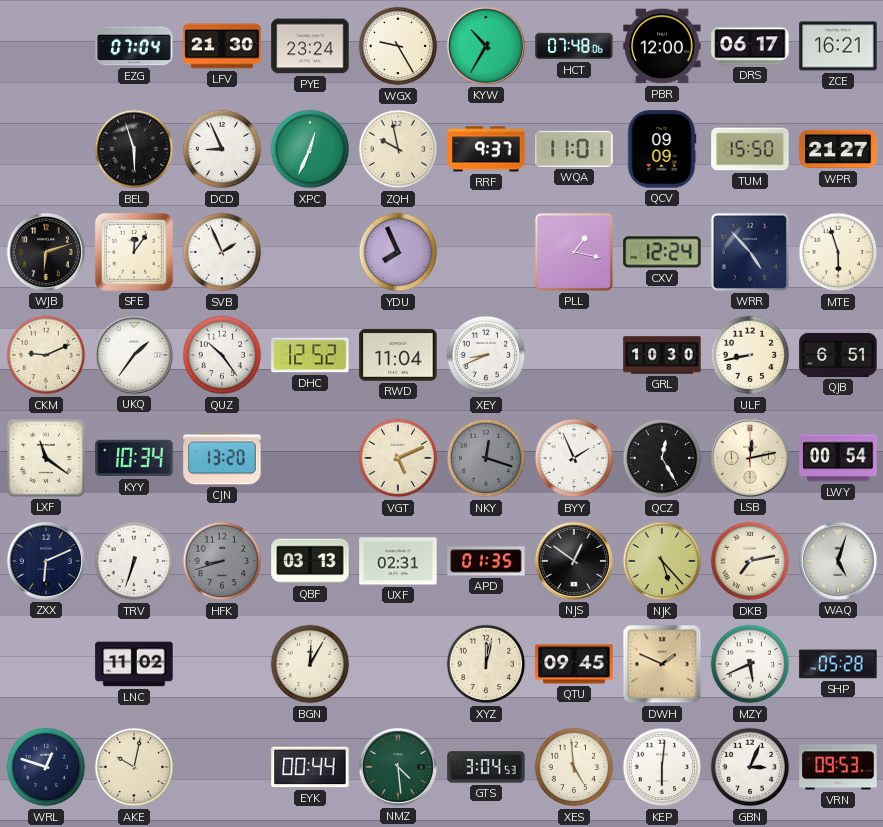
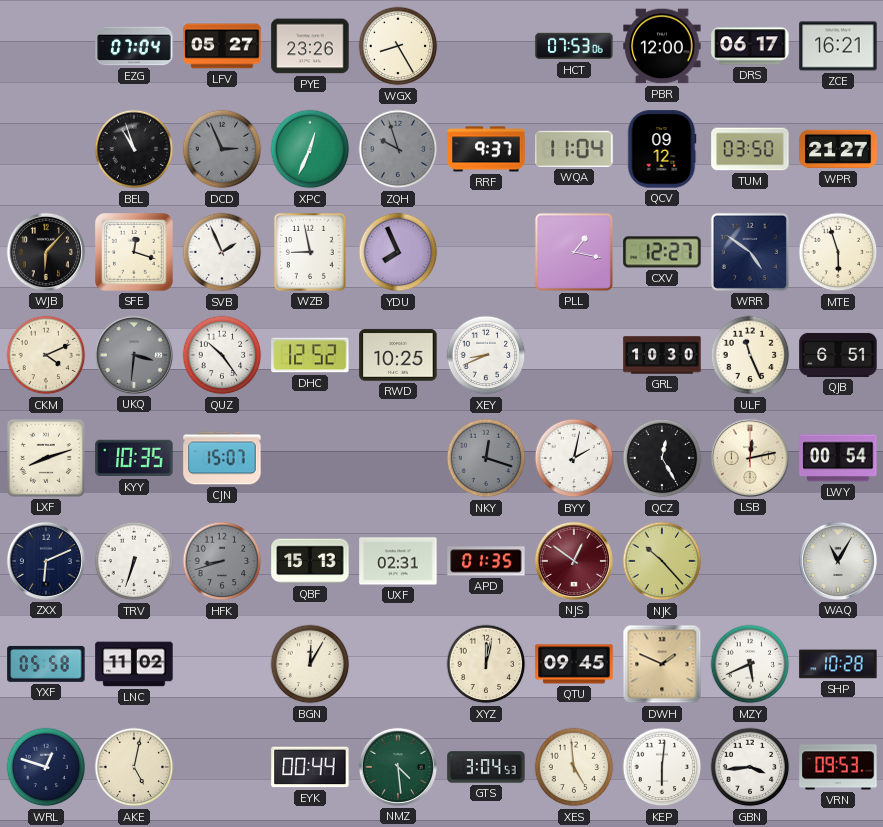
LFV: 21:30 -> 05:27 (222, 46)
PYE: 23:24 -> 23:26 (310, 46)
WGX: 9:25 -> 8:25 (398, 46)
KYW: 10:35 -> none (486, 46)
HCT: 07:48 -> 07:53 (574, 46)
BEL: 5:57 -> 10:57 (134, 149)
DCD: 8:56 -> 2:56 (222, 149)
DCD dial: white -> grey (222, 149)
ZQH: 9:58 -> 9:57 (398, 149)
ZQH dial: cream -> grey (398, 149)
WQA: 11:01 -> 11:04 (574, 149)
QCV: 09:09 -> 09:12 (662, 149)
TUM: 15:50 -> 03:50 (750, 149)
WJB: 6:12 -> 6:07 (46, 252)
SFE: 12:06 -> 12:18 (135, 253)
WZB: none -> 8:58 (310, 252)
CXV: 12:24 -> 12:27 (662, 252)
WRR: 4:53 -> 4:51 (750, 252)
CKM: 9:11 -> 4:11 (46, 355)
UKQ: 1:36 -> 3:31 (134, 355)
UKQ dial: white -> grey (134, 355)
RWD: 11:04 -> 10:25 (398, 355)
ULF: 8:43 -> 11:26 (750, 355)
LXF: 11:21 -> 8:12 (46, 458)
KYY: 10:34 -> 10:35 (134, 458)
CJN: 13:20 -> 15:07 (222, 458)
VGT: 5:11 -> none (398, 458)
BYY: 1:56 -> 2:02 (574, 458)
QBF: 03:13 -> 15:13 (310, 561)
NJS dial: black -> burgundy (574, 561)
NJK: 5:23 -> 10:23 (662, 561)
DKB: 7:13 -> none (750, 561)
WAQ: 5:03 -> 11:05 (838, 561)
YXF: none -> 05:58 (46, 664)
SHP: 05:28 -> 10:28 (838, 664)
AKE: 10:02 -> 5:02 (134, 767)
GBN: 3:04 -> 3:44 (750, 767)
